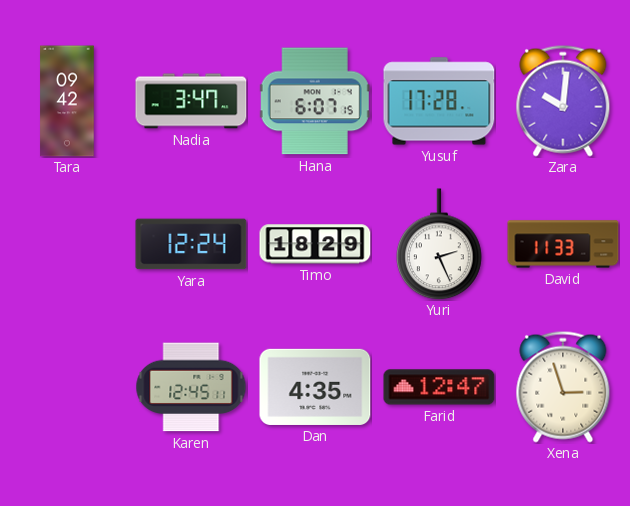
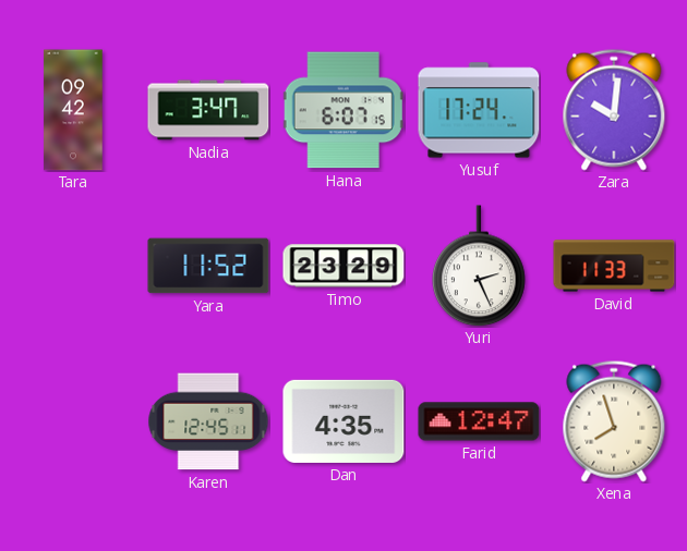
Yusuf: 17:28 -> 17:24 (479, 110)
Yara: 12:24 -> 11:52 (208, 266)
Timo: 18:29 -> 23:29 (343, 266)
Xena: 2:57 -> 7:57 (614, 421)
